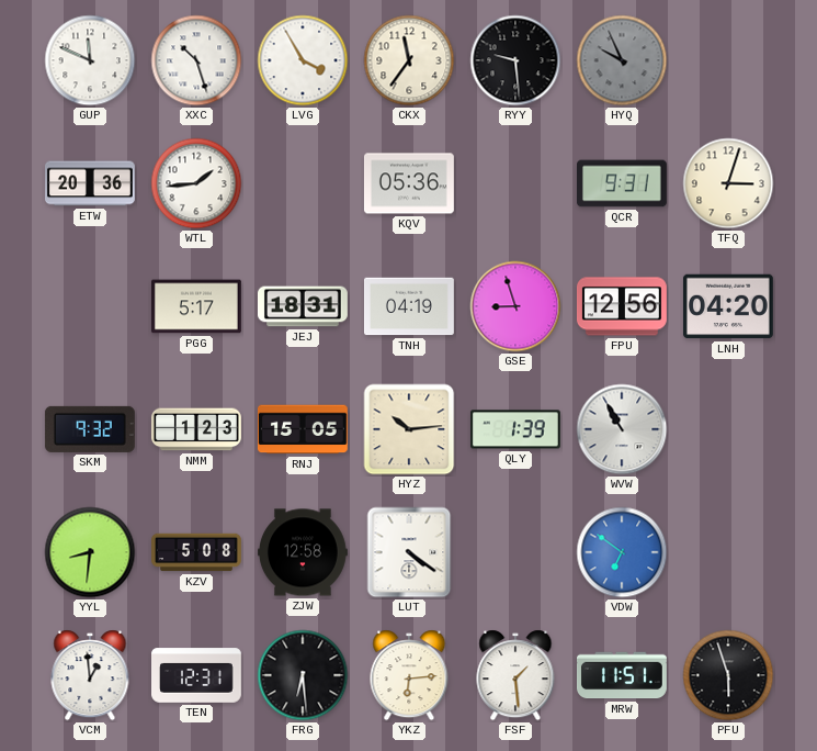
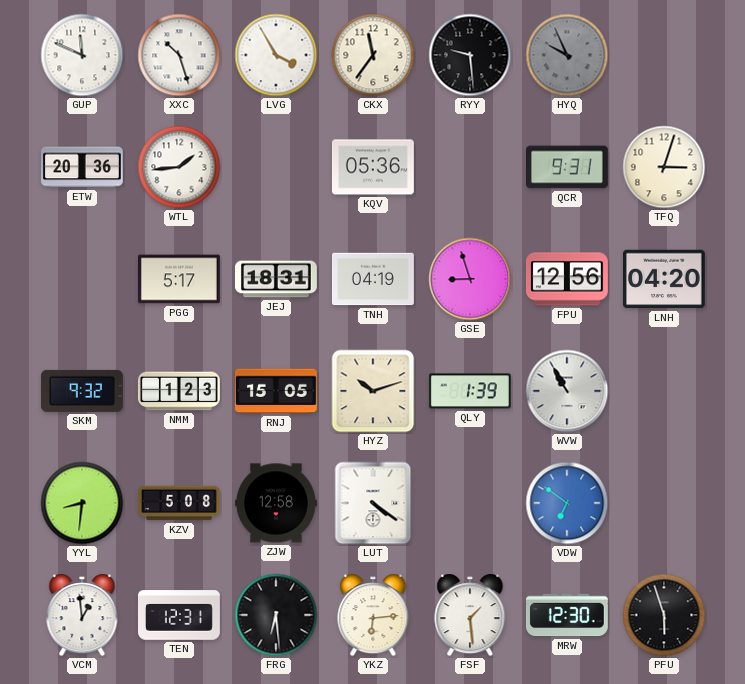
HYZ: 10:14 -> 10:12 (373, 391)
MRW: 11:51 -> 12:30 (568, 615)
